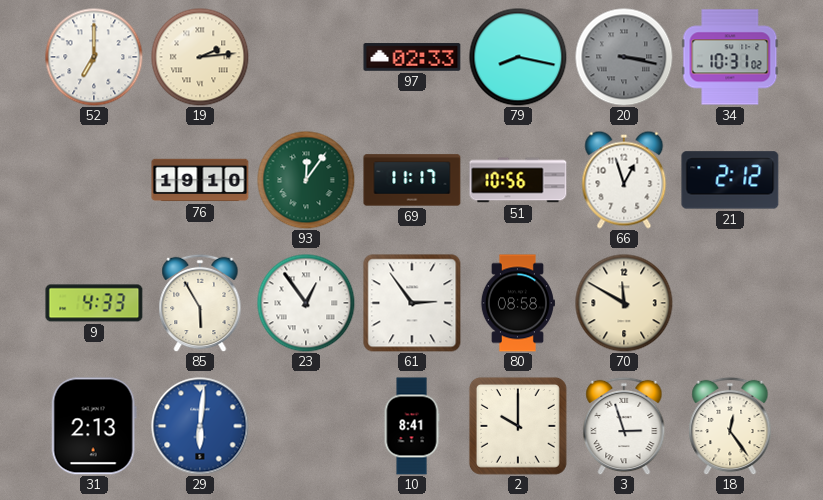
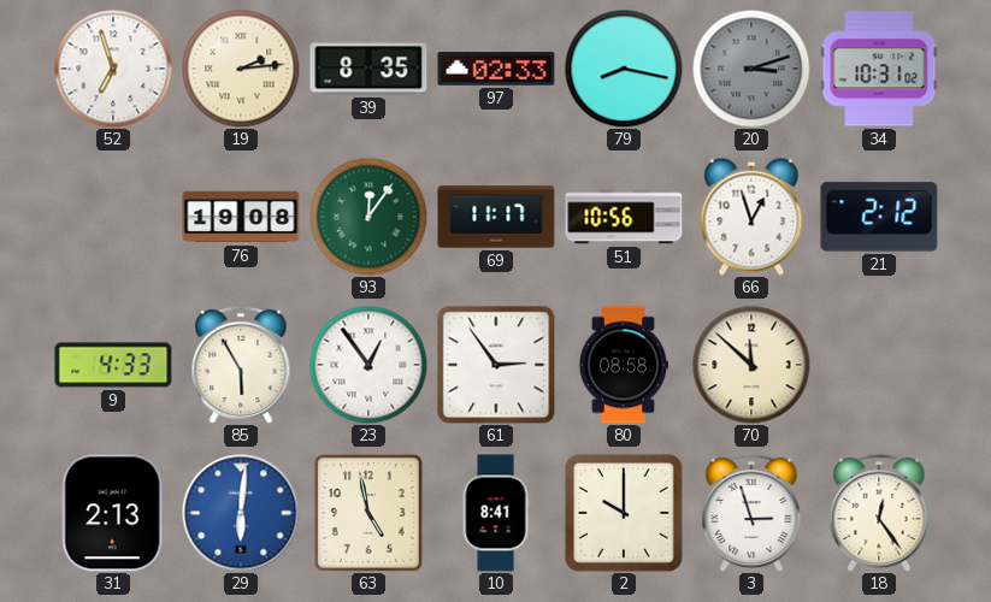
52: 7:00 -> 6:57 (113, 69)
39: none -> 8:35 (368, 69)
20: 3:17 -> 3:12 (751, 69)
76: 19:10 -> 19:08 (241, 217)
70: 11:50 -> 11:52 (751, 365)
63: none -> 4:58 (368, 513)
